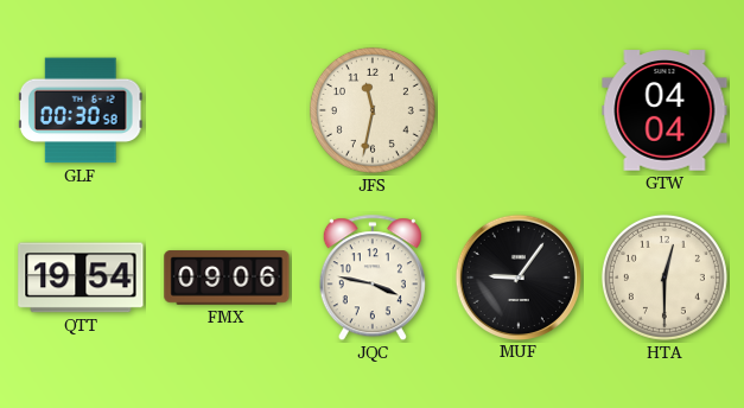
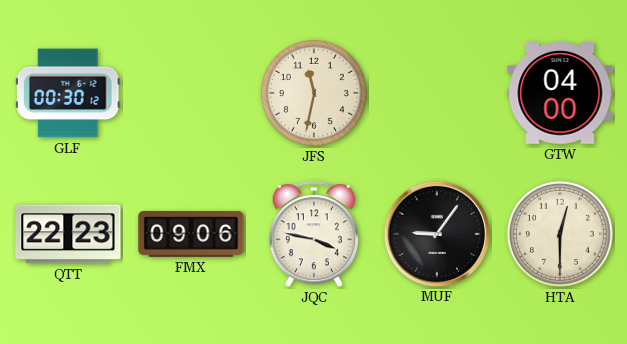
GLF: 00:30:58 -> 00:30:12 (68, 93)
GTW: 04:04 -> 04:00 (560, 93)
QTT: 19:54 -> 22:23 (68, 234)
